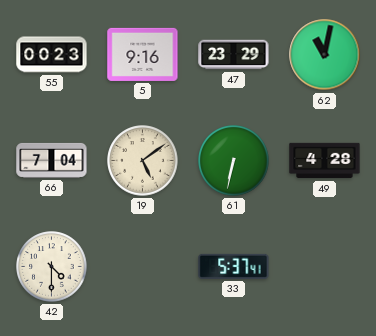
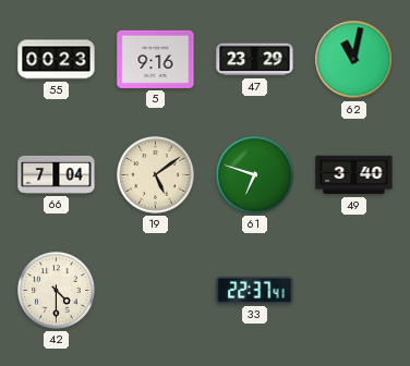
61: 6:32 -> 6:48 (255, 175)
49: 4:28 -> 3:40 (354, 175)
33: 5:37 -> 22:37 (255, 290)
